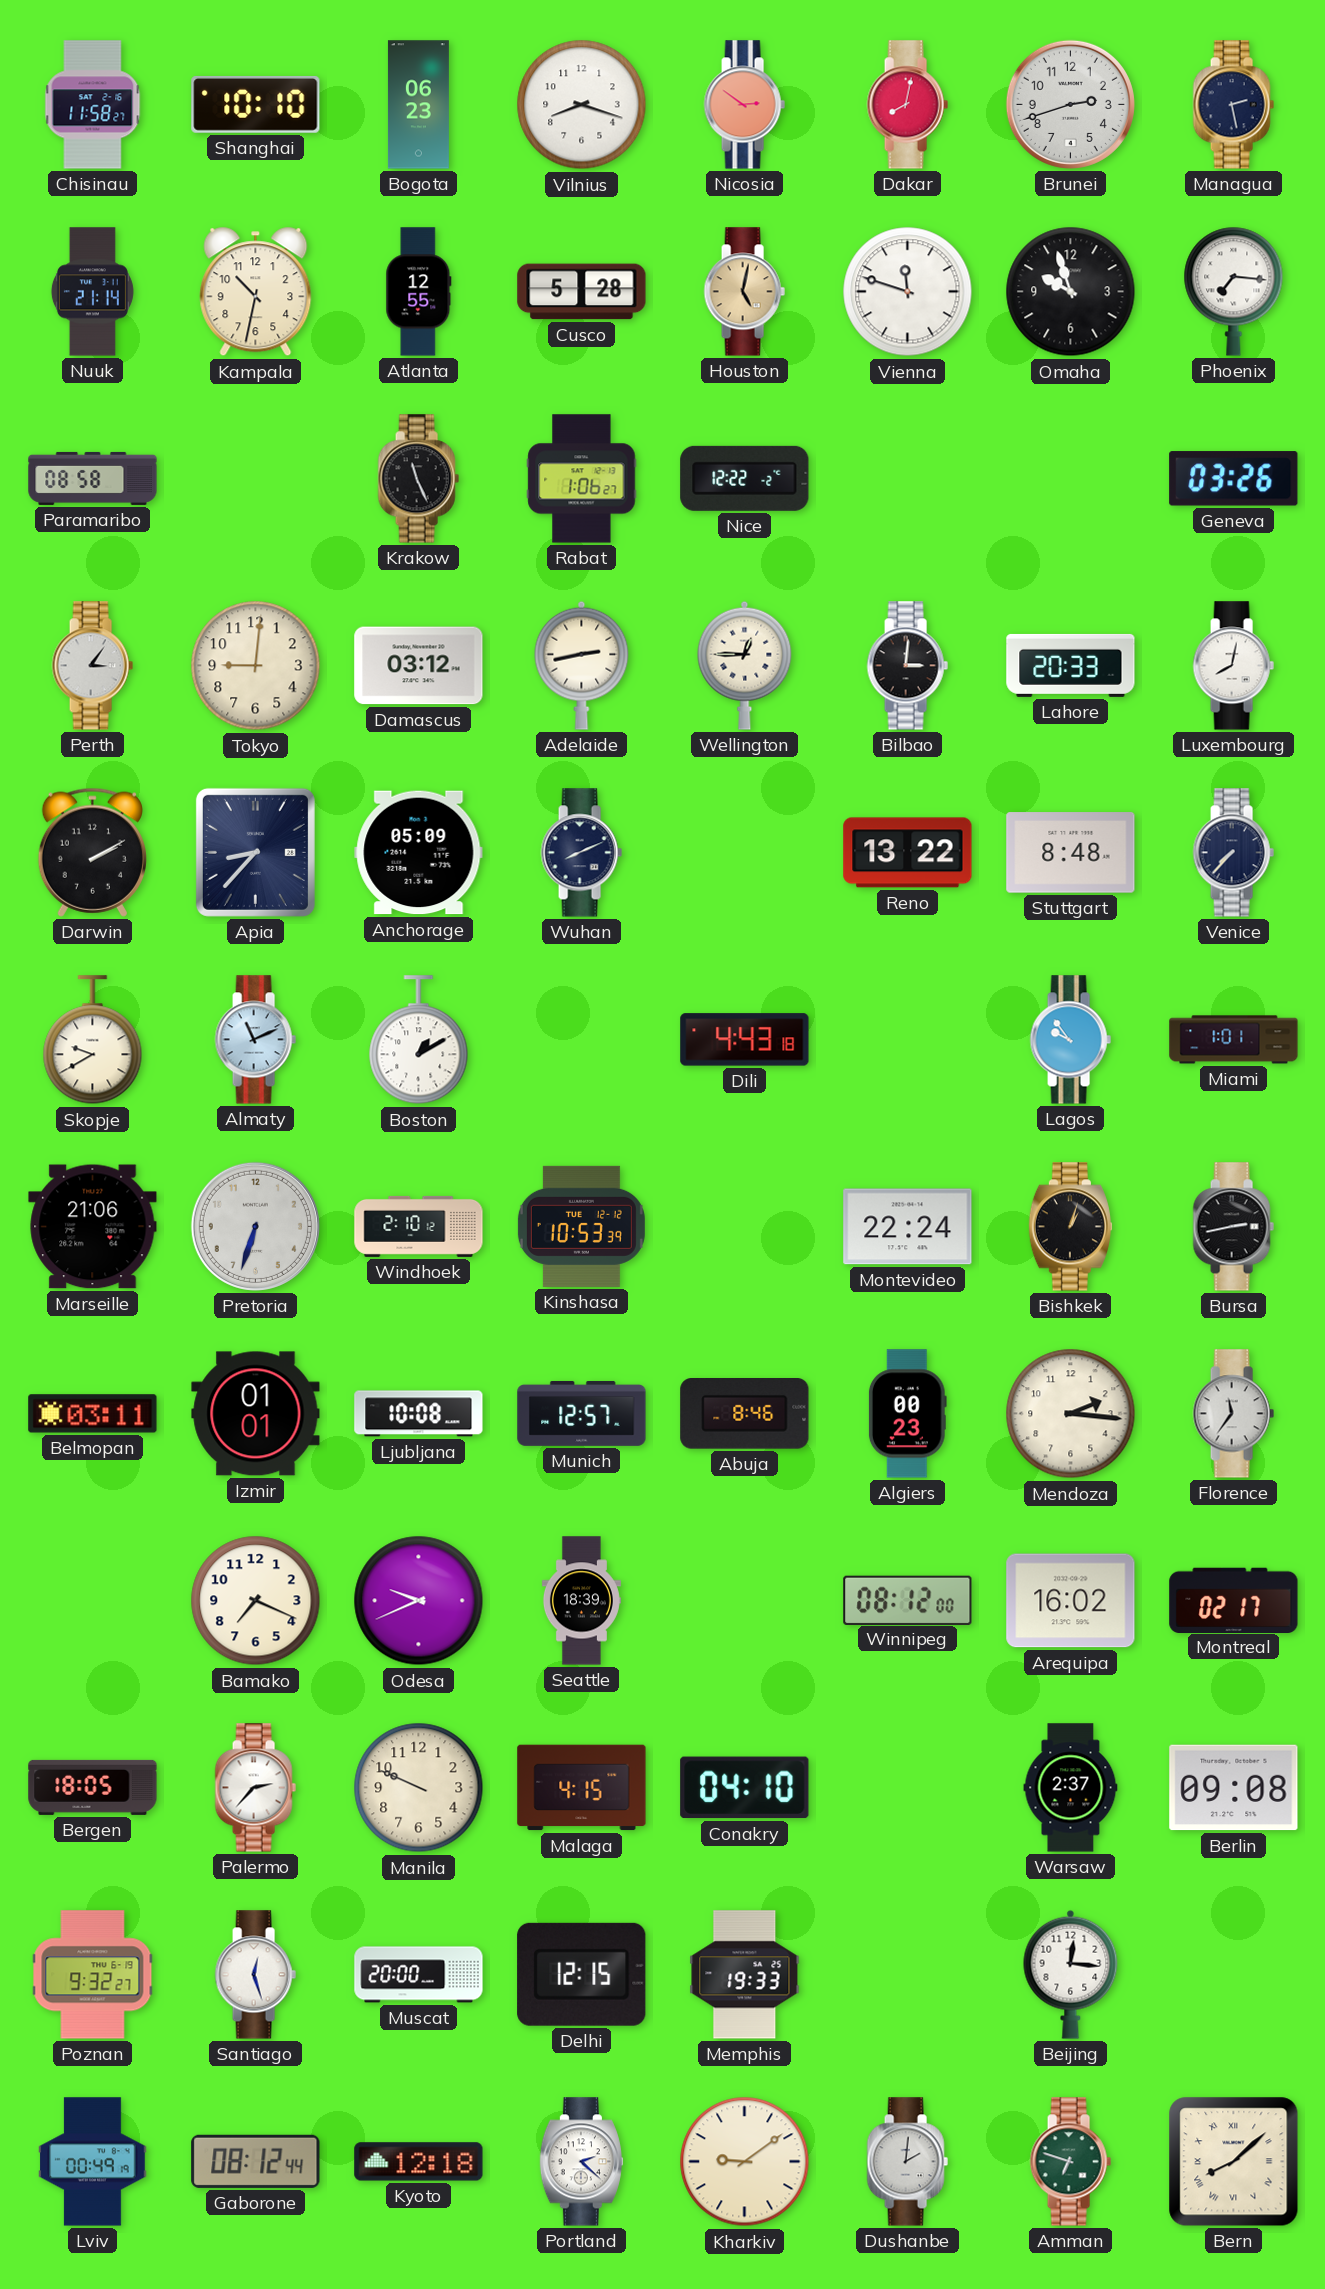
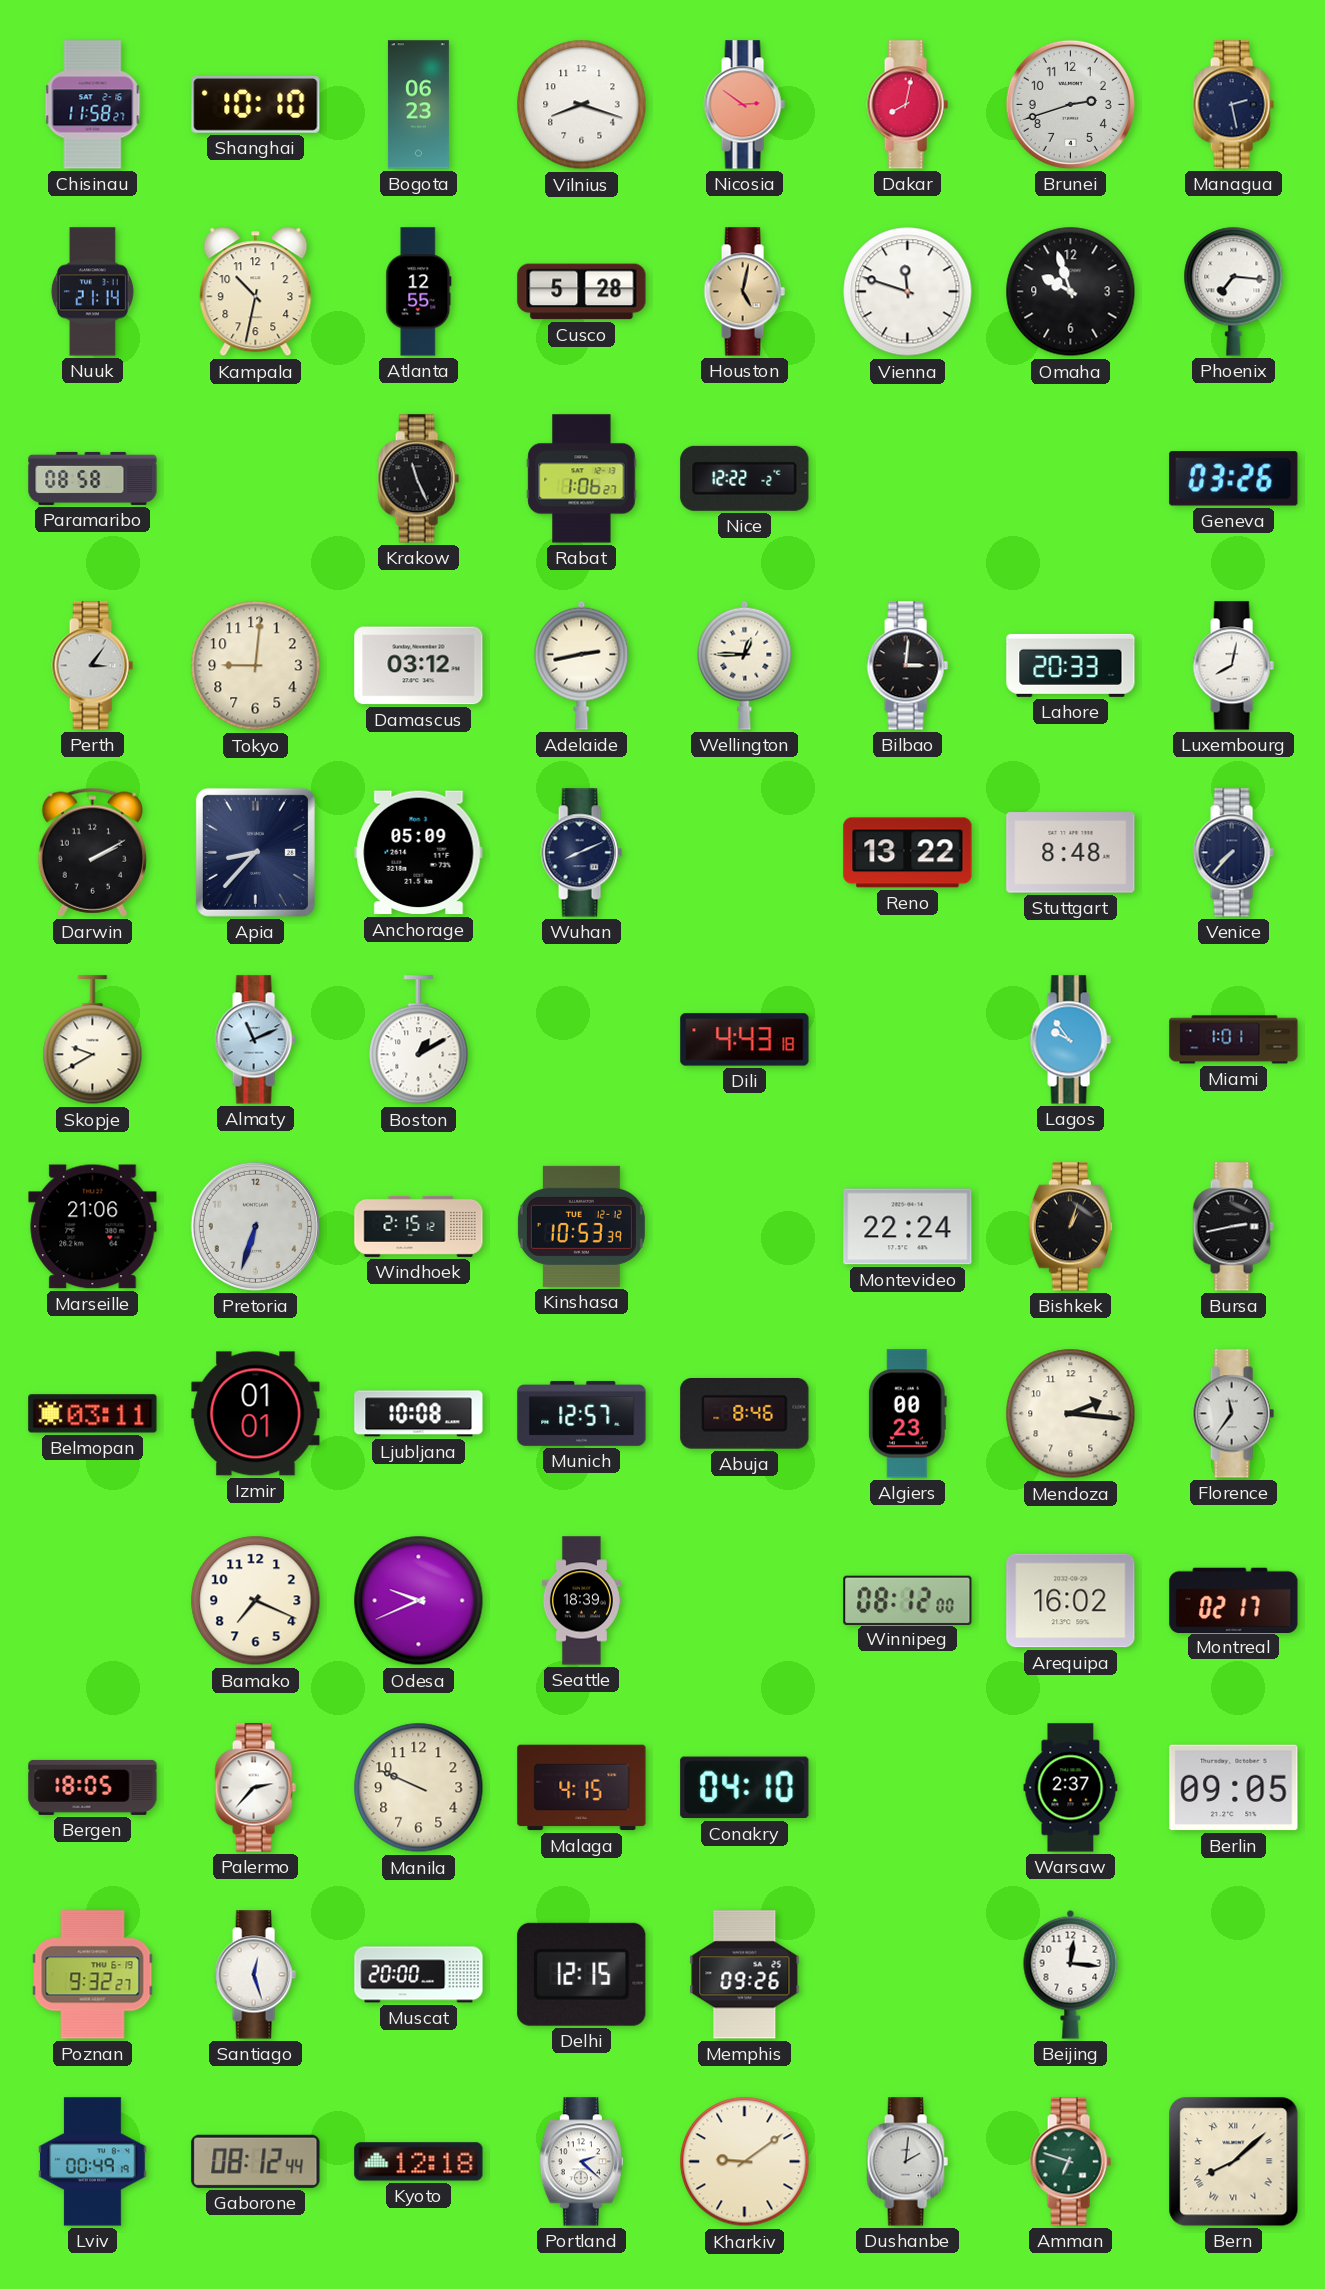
Windhoek: 2:10 -> 2:15 (419, 1226)
Berlin: 09:08 -> 09:05 (1234, 1788)
Memphis: 19:33 -> 09:26 (745, 1975)
